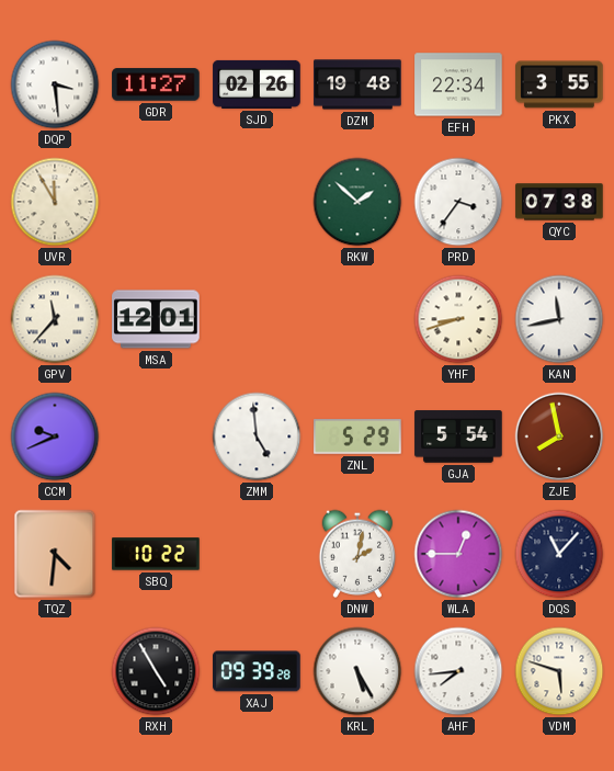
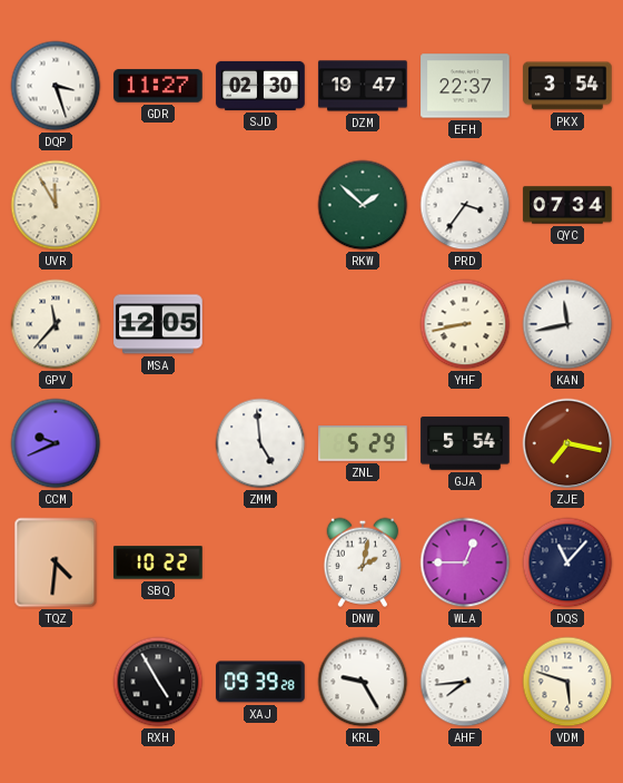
DQP: 3:29 -> 3:27 (56, 86)
SJD: 02:26 -> 02:30 (260, 86)
DZM: 19:48 -> 19:47 (363, 86)
EFH: 22:34 -> 22:37 (465, 86)
PKX: 3:55 -> 3:54 (567, 86)
QYC: 07:38 -> 07:34 (567, 205)
MSA: 12:01 -> 12:05 (158, 324)
YHF: 8:42 -> 8:43 (465, 324)
ZJE: 7:58 -> 7:17 (567, 443)
KRL: 5:25 -> 9:25 (363, 682)
